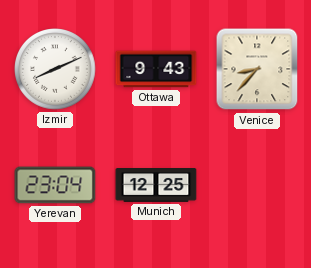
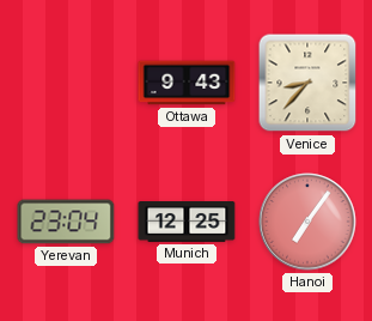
Izmir: 8:11 -> none (56, 70)
Hanoi: none -> 7:06 (307, 222)
